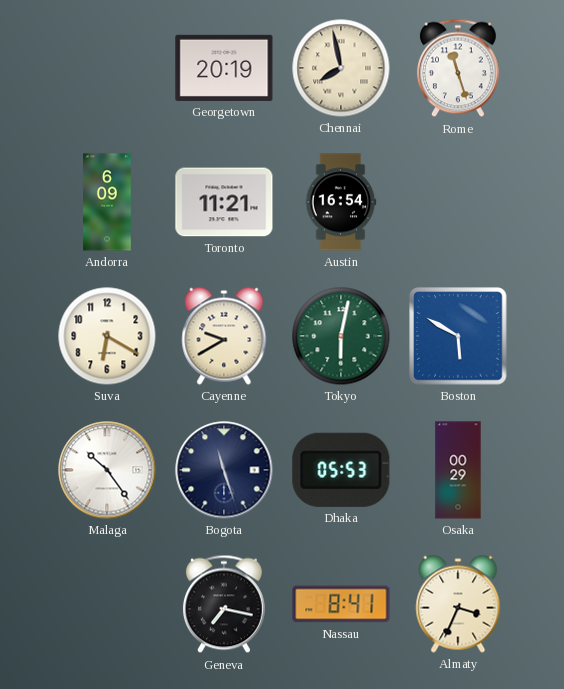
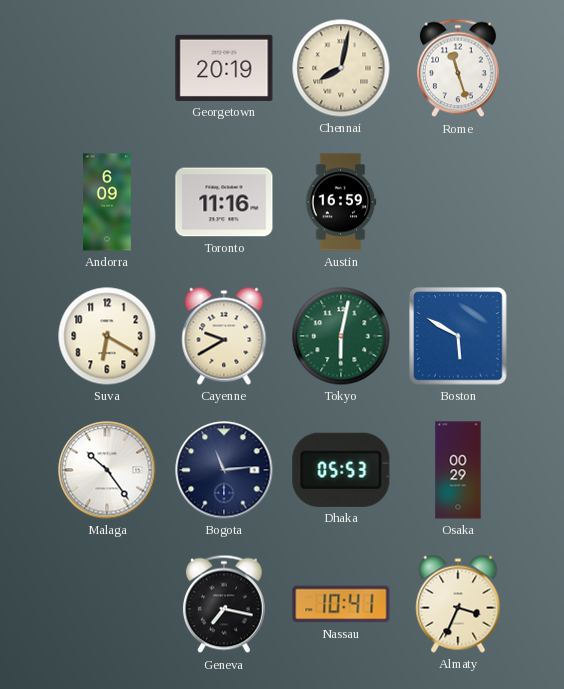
Chennai: 7:58 -> 8:02 (341, 68)
Toronto: 11:21 -> 11:16 (224, 202)
Austin: 16:54 -> 16:59 (341, 202)
Bogota: 11:27 -> 11:14 (224, 470)
Nassau: 8:41 -> 10:41 (341, 604)
